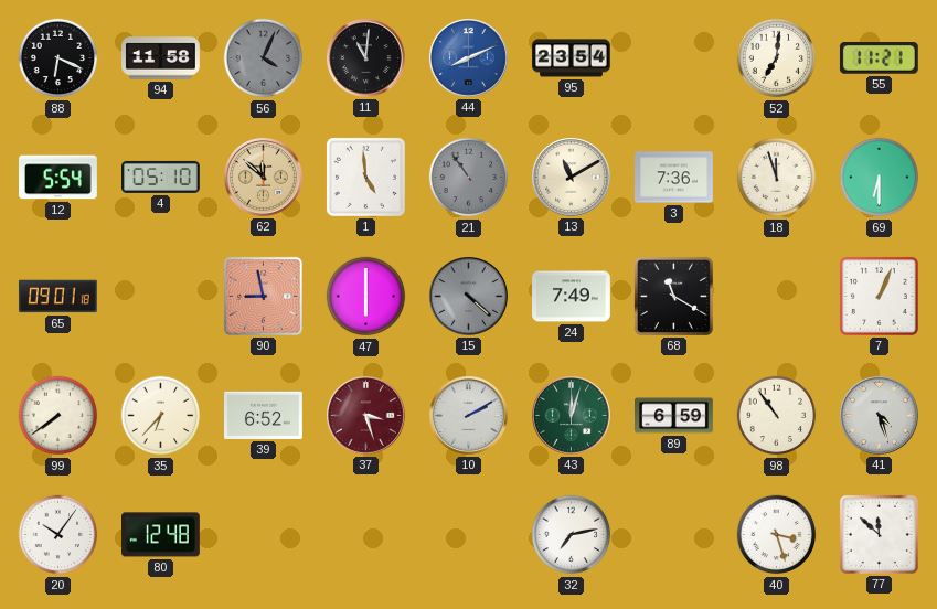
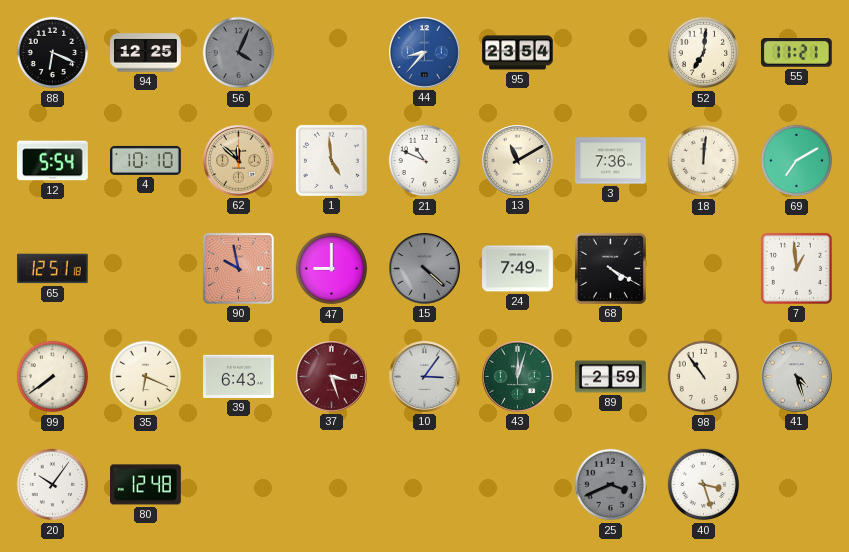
94: 11:58 -> 12:25 (146, 53)
11: 11:01 -> none (366, 58)
44: 8:11 -> 8:37 (425, 53)
4: 05:10 -> 10:10 (146, 160)
21: 10:54 -> 10:49 (425, 161)
21 dial: grey -> white (425, 161)
18: 11:57 -> 12:01 (704, 161)
69: 6:30 -> 7:10 (797, 161)
65: 09:01 -> 12:51 (53, 269)
90: 8:58 -> 9:58 (238, 268)
47: 6:00 -> 9:00 (332, 269)
68: 11:20 -> 4:20 (610, 268)
7: 1:04 -> 12:59 (796, 268)
35: 6:37 -> 6:19 (146, 377)
39: 6:52 -> 6:43 (239, 376)
10: 2:10 -> 3:06 (425, 377)
89: 6:59 -> 2:59 (611, 377)
32: 7:13 -> none (572, 535)
25: none -> 3:41 (611, 485)
77: 11:52 -> none (879, 534)
